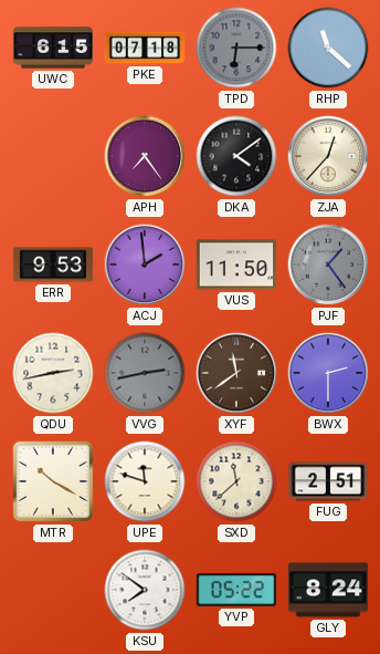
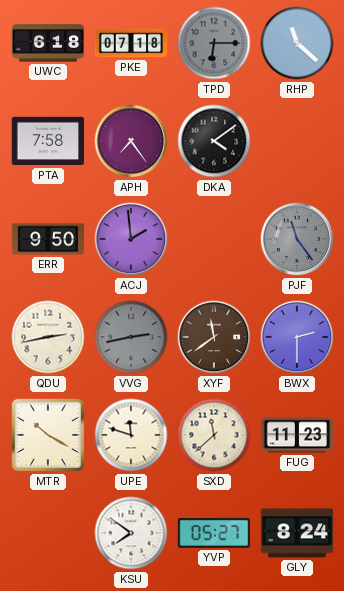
UWC: 6:15 -> 6:18 (48, 43)
PTA: none -> 7:58 (48, 141)
ZJA: 12:37 -> none (328, 156)
ERR: 9:53 -> 9:50 (48, 239)
VUS: 11:50 -> none (236, 264)
PJF: 1:24 -> 11:24 (297, 239)
FUG: 2:51 -> 11:23 (297, 435)
YVP: 05:22 -> 05:27 (214, 533)
